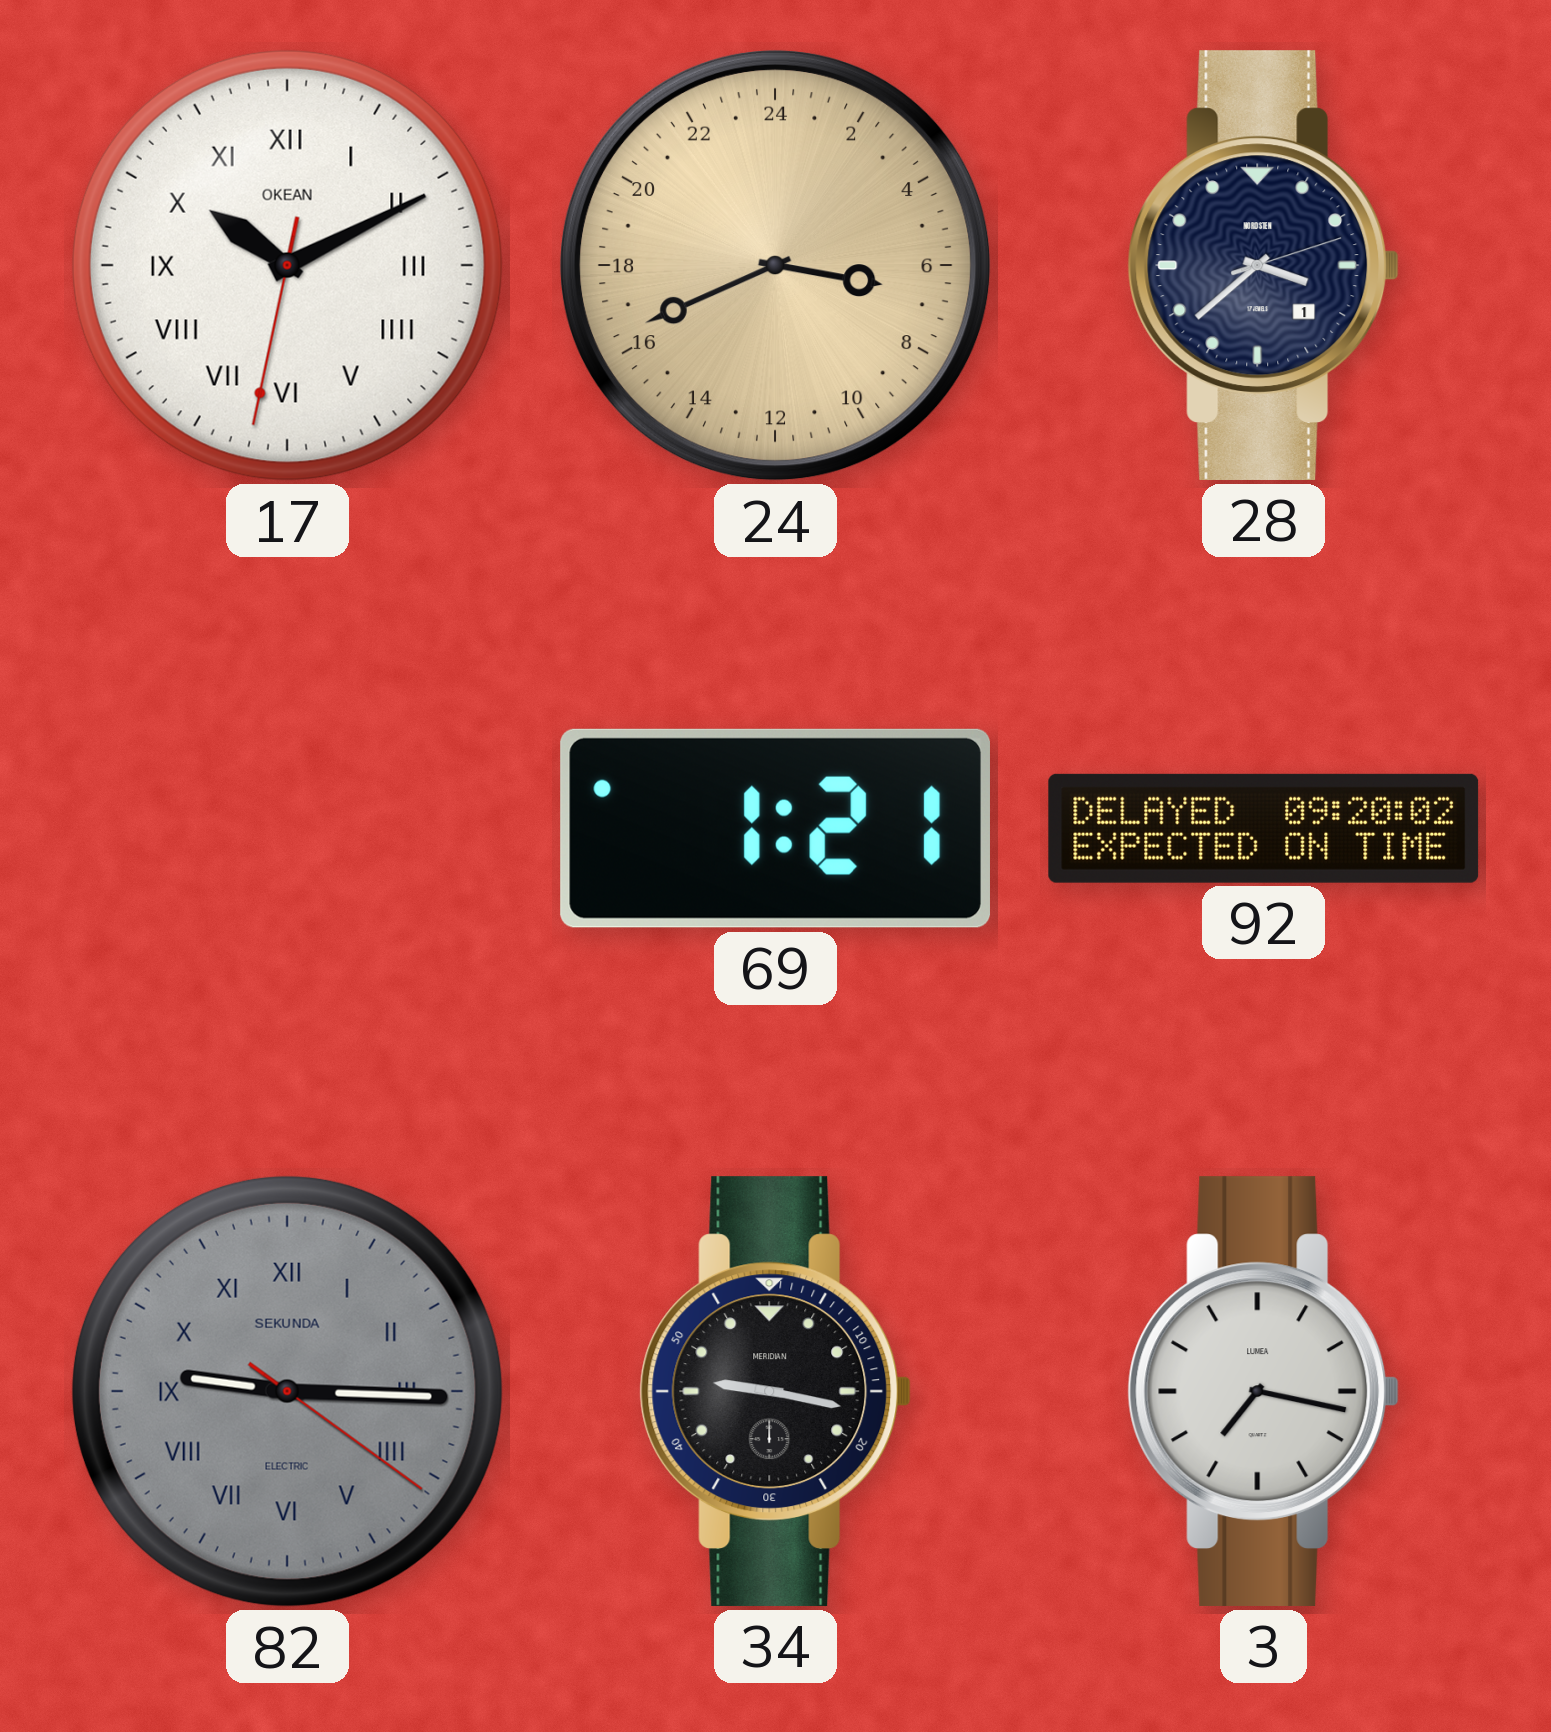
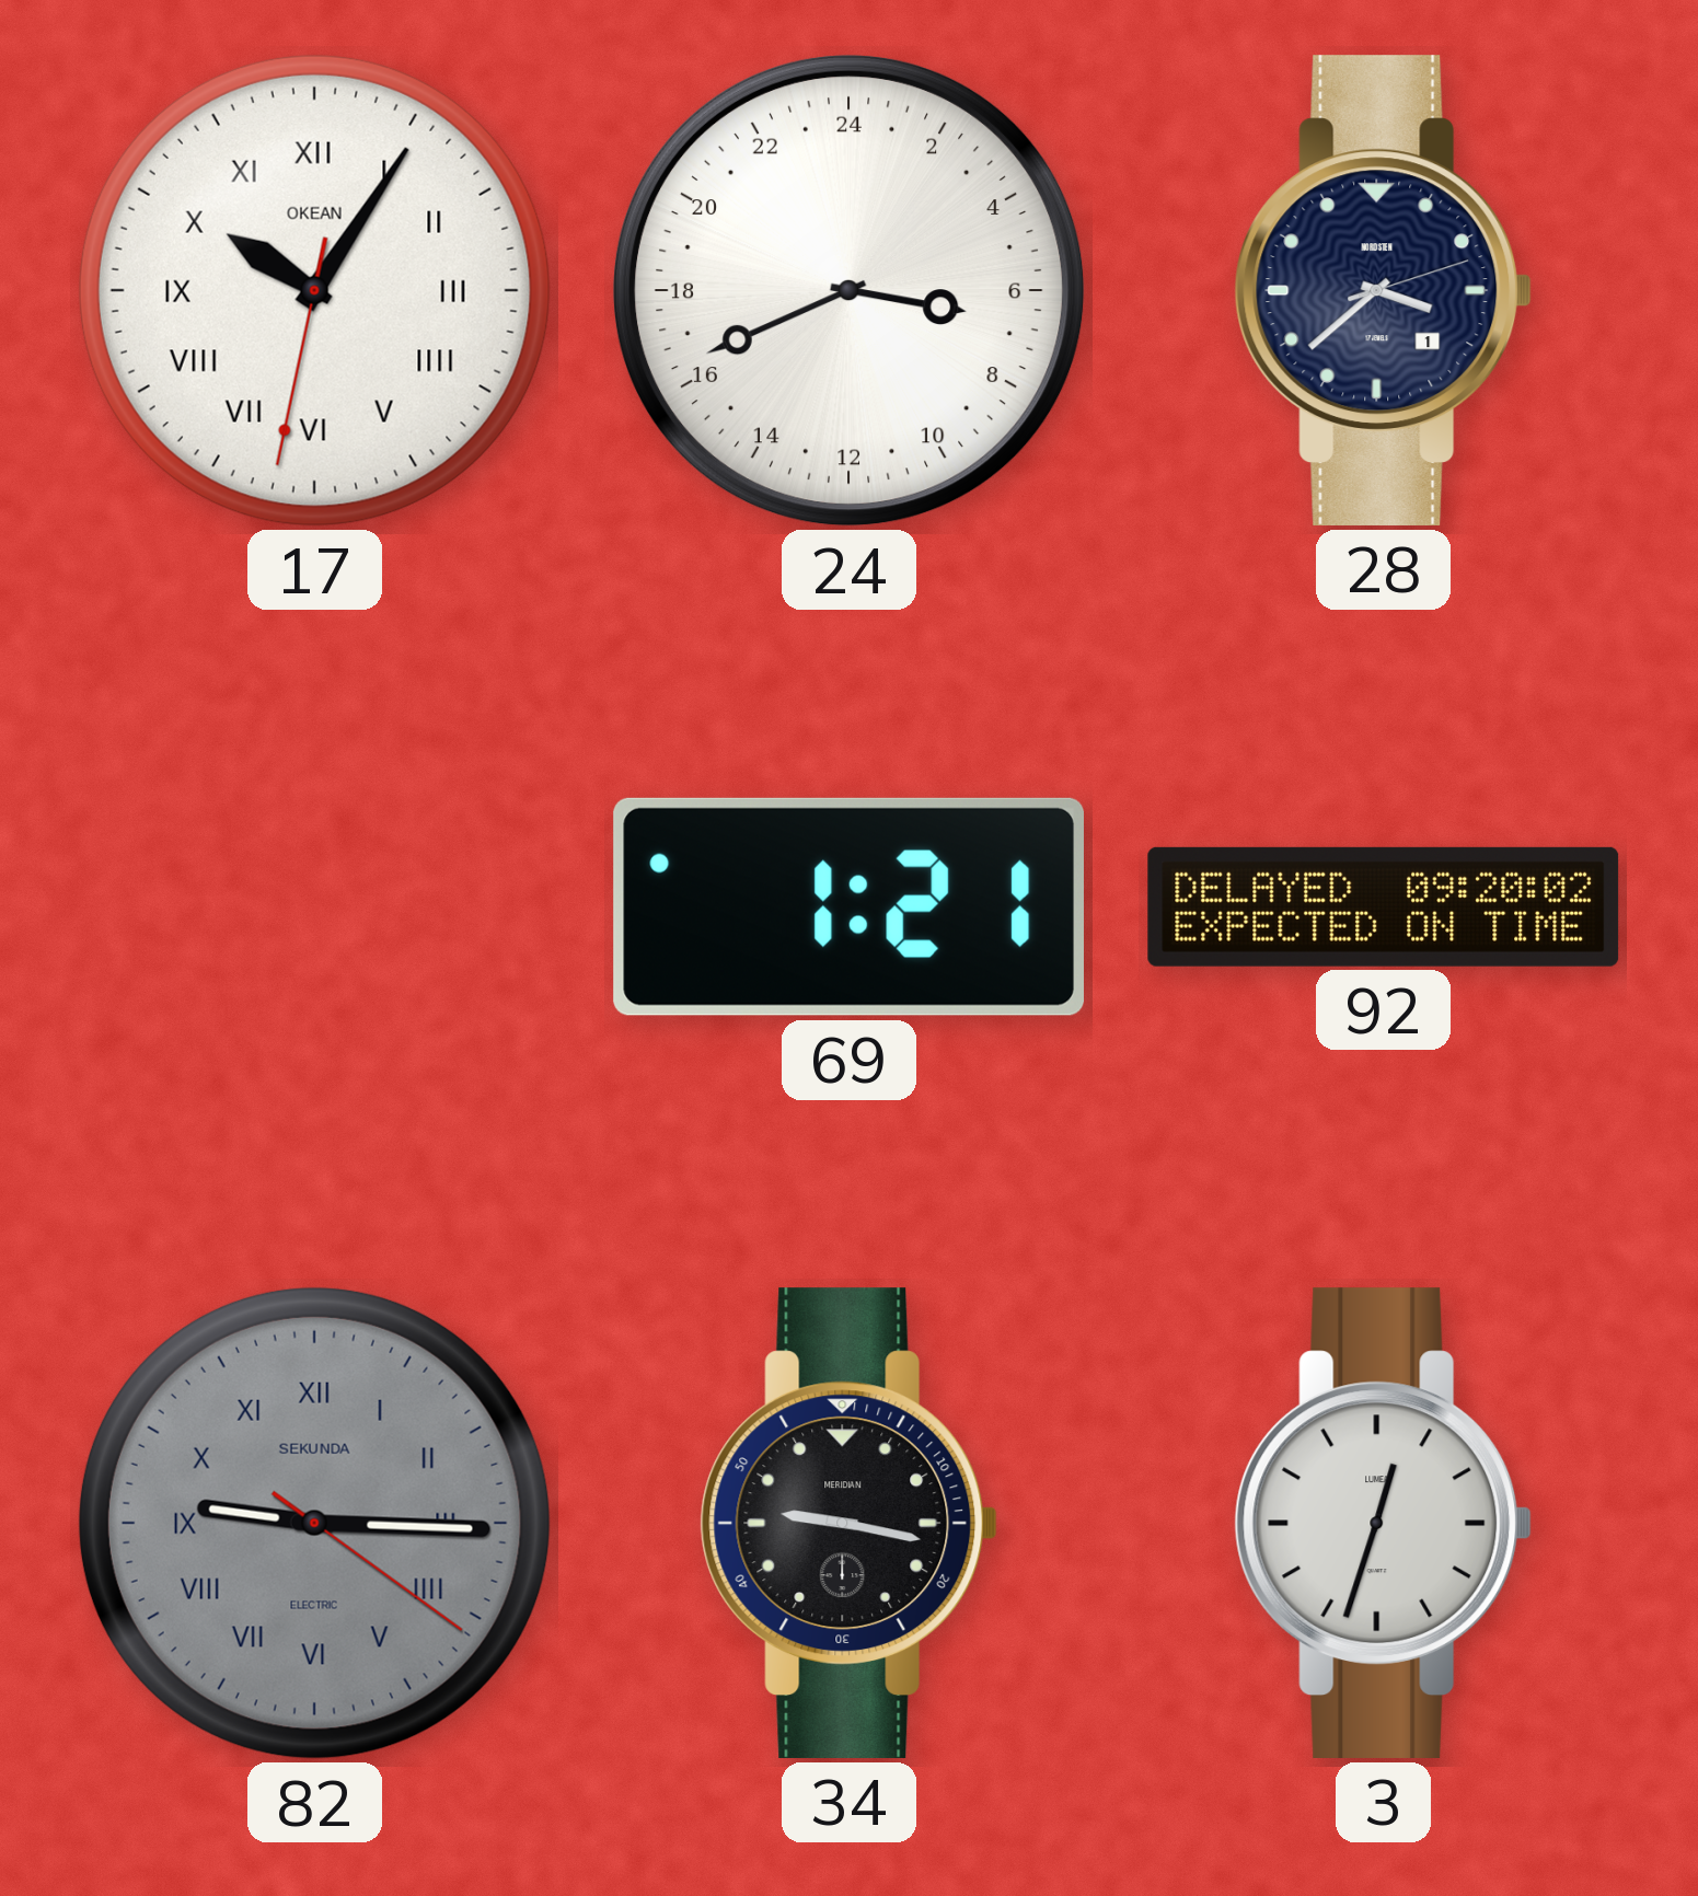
17: 10:10 -> 10:05 (314, 290)
24 dial: champagne -> white (848, 290)
3: 7:17 -> 12:33 (1384, 1523)
